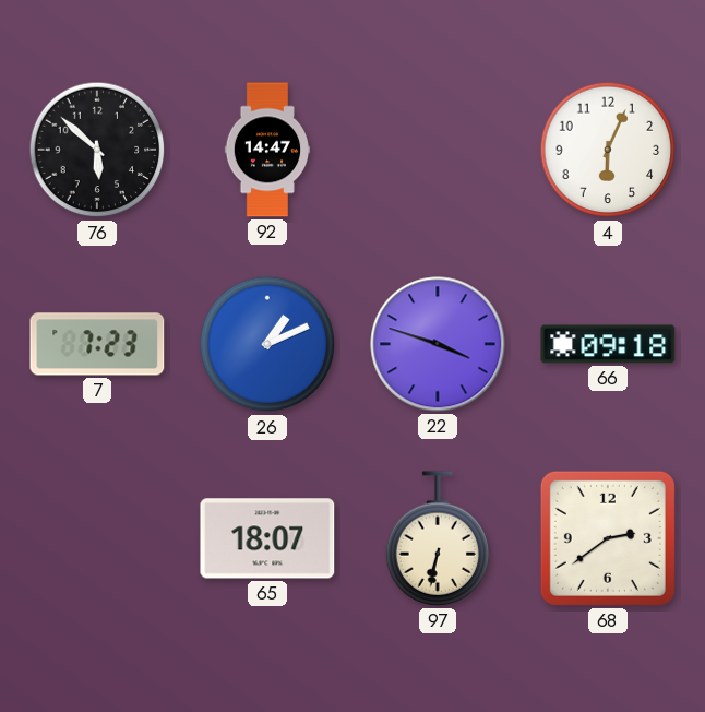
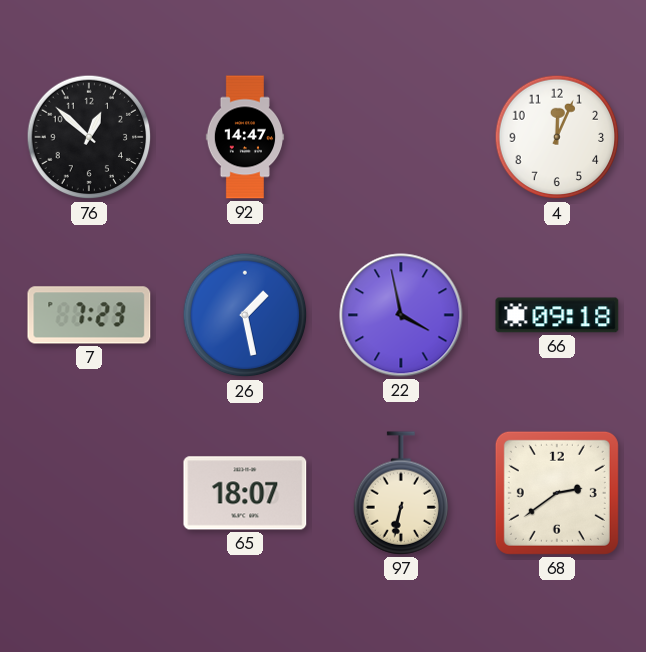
76: 5:52 -> 12:52 (89, 137)
4: 6:04 -> 12:04 (557, 137)
26: 1:11 -> 1:28 (245, 315)
22: 3:48 -> 3:58 (401, 315)
